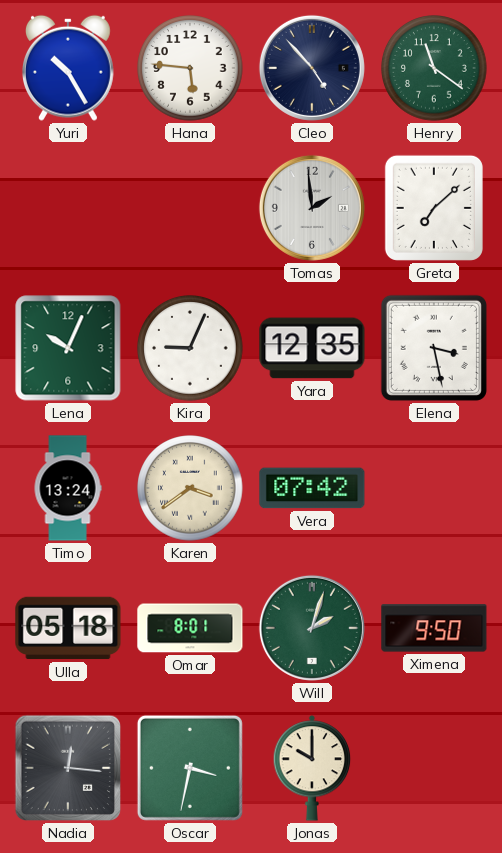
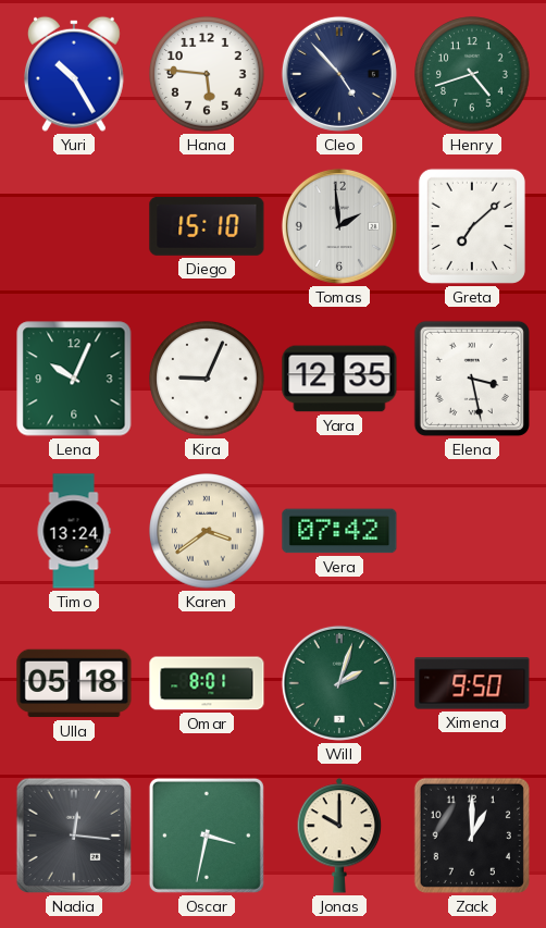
Henry: 11:21 -> 4:42 (472, 74)
Diego: none -> 15:10 (207, 226)
Zack: none -> 1:00 (472, 836)
